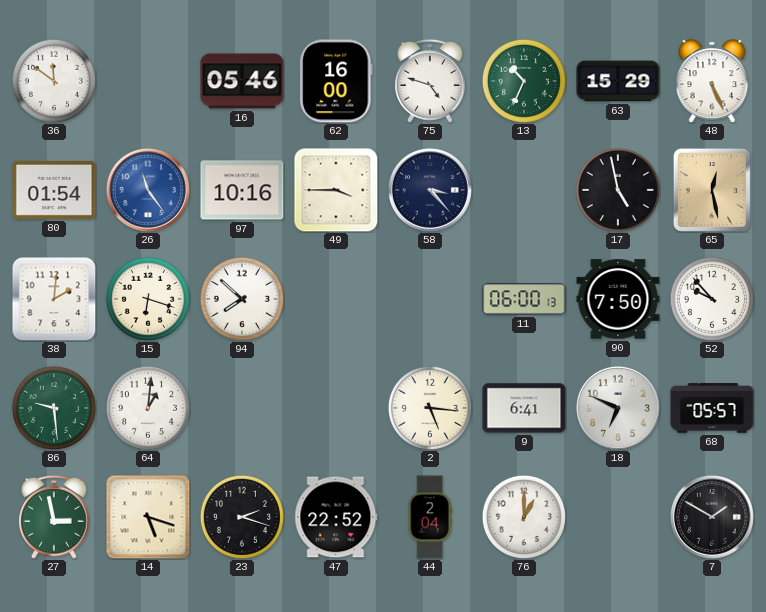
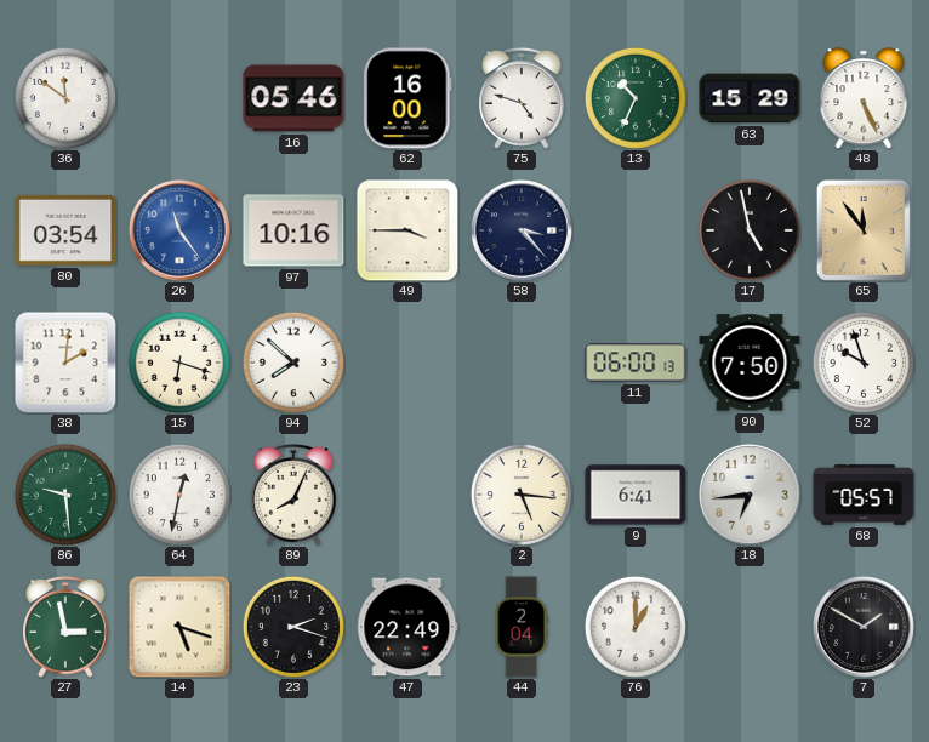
80: 01:54 -> 03:54 (65, 230)
65: 12:28 -> 11:54 (864, 230)
52: 9:53 -> 9:57 (864, 363)
64: 1:01 -> 12:32 (179, 495)
89: none -> 8:04 (293, 496)
18: 6:49 -> 6:44 (750, 495)
47: 22:52 -> 22:49 (407, 627)
